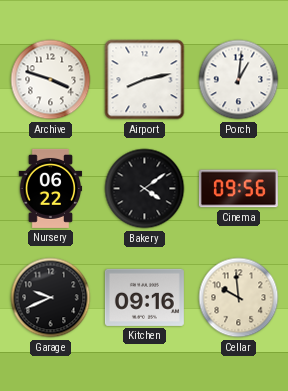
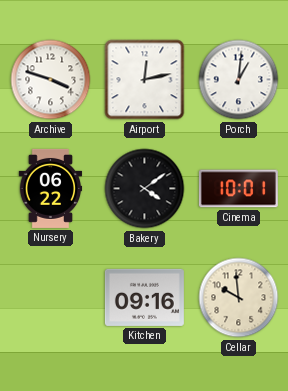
Airport: 8:13 -> 12:13 (145, 80)
Cinema: 09:56 -> 10:01 (238, 189)
Garage: 9:41 -> none (51, 298)
